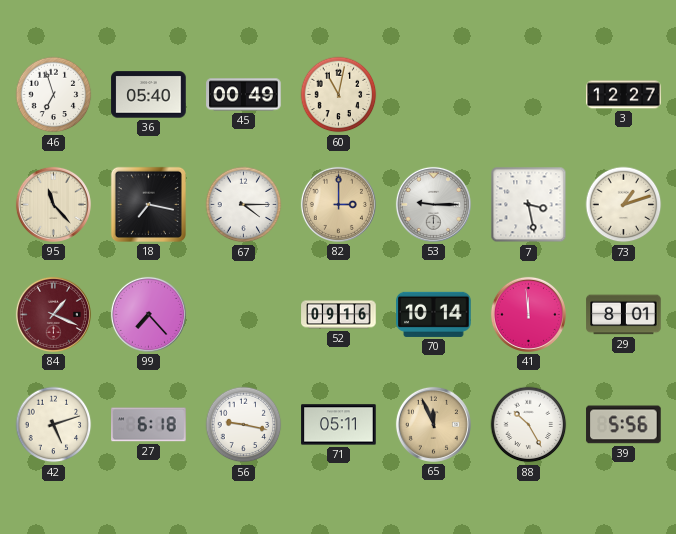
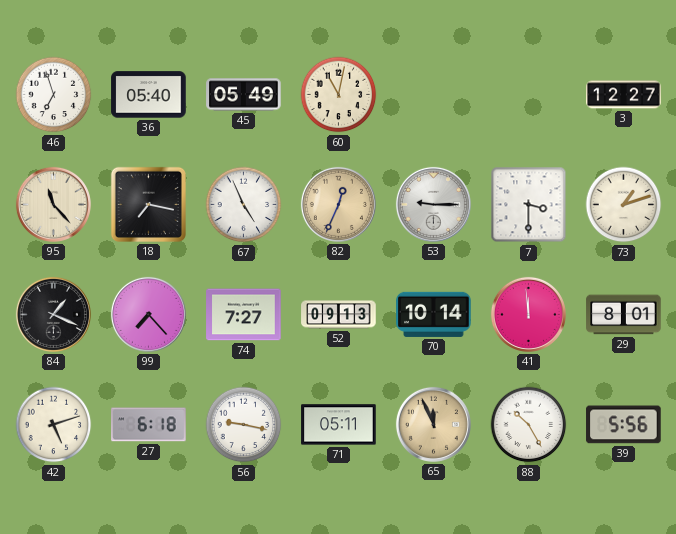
45: 00:49 -> 05:49 (244, 95)
67: 4:15 -> 4:56 (244, 205)
82: 3:00 -> 12:34 (338, 204)
7: 3:28 -> 3:30 (529, 205)
84 dial: burgundy -> black (53, 314)
74: none -> 7:27 (244, 315)
52: 09:16 -> 09:13 (339, 315)
